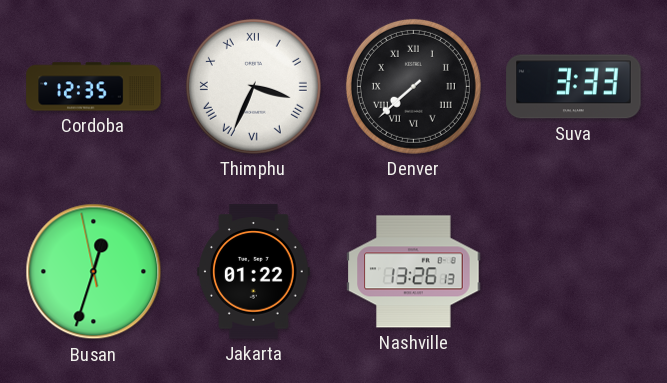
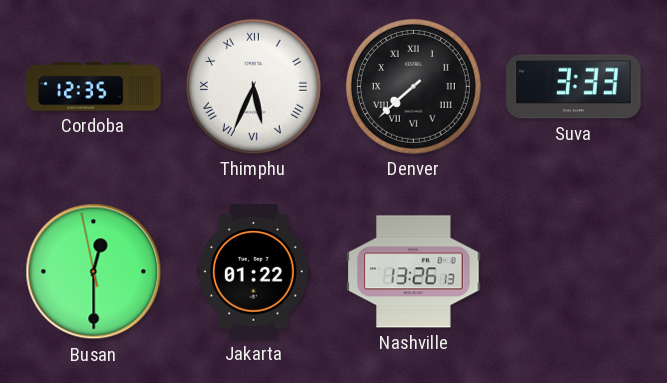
Thimphu: 3:34 -> 5:34 (253, 86)
Busan: 12:32 -> 12:29 (94, 272)
